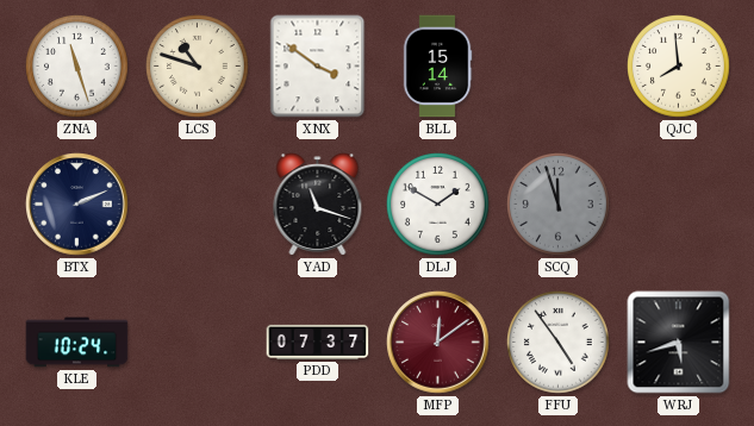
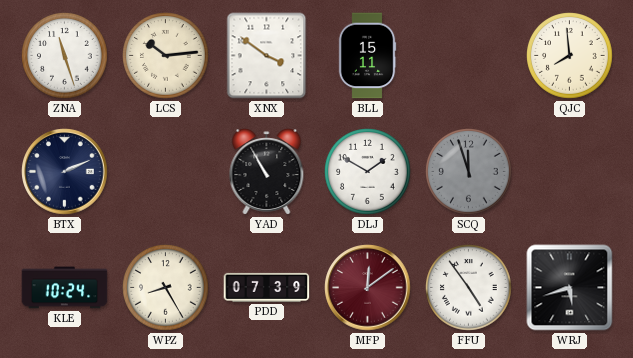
LCS: 10:48 -> 10:14 (166, 56)
BLL: 15:14 -> 15:11 (367, 56)
YAD: 11:18 -> 10:55 (267, 172)
WPZ: none -> 8:25 (166, 288)
PDD: 07:37 -> 07:39 (267, 287)
